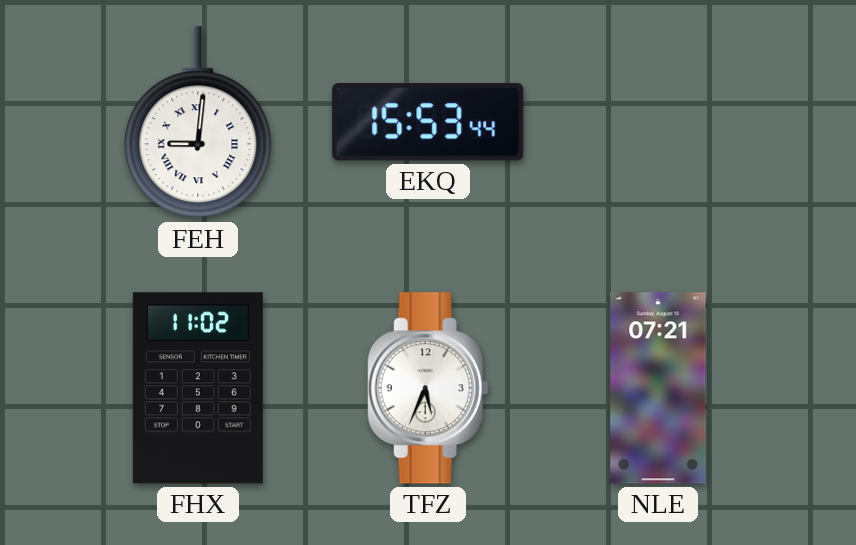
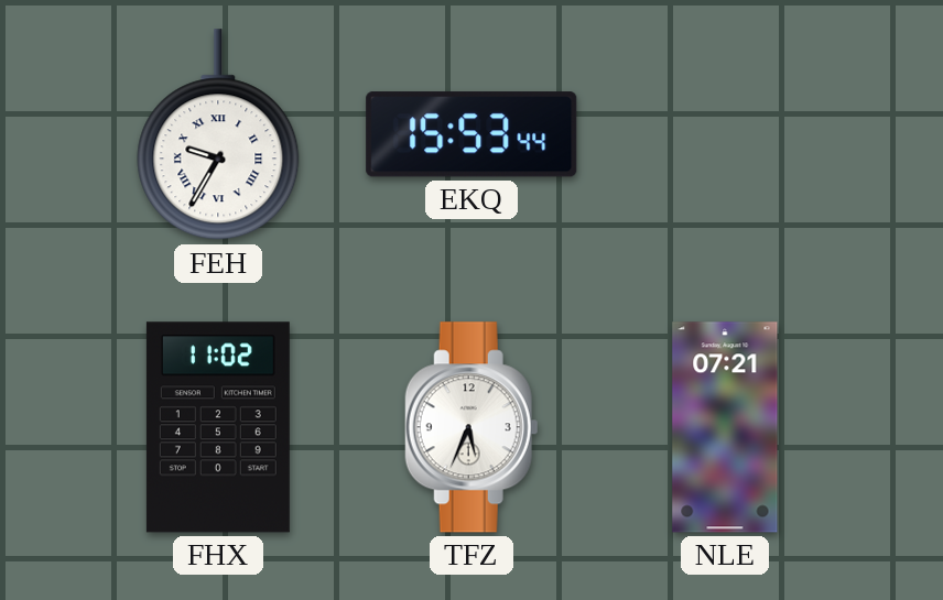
FEH: 9:01 -> 9:35 (218, 135)
